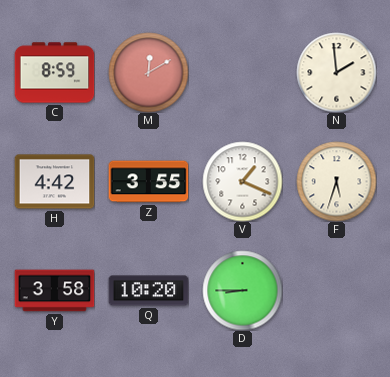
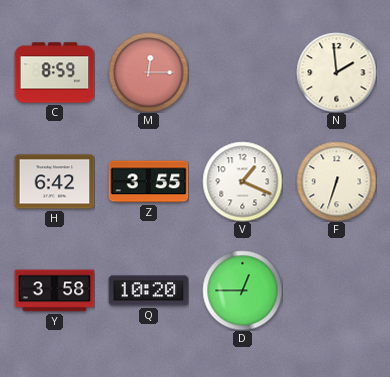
M: 12:10 -> 12:15 (148, 72)
H: 4:42 -> 6:42 (54, 182)
F: 5:33 -> 6:33 (336, 181)
D: 8:45 -> 12:45 (242, 290)
